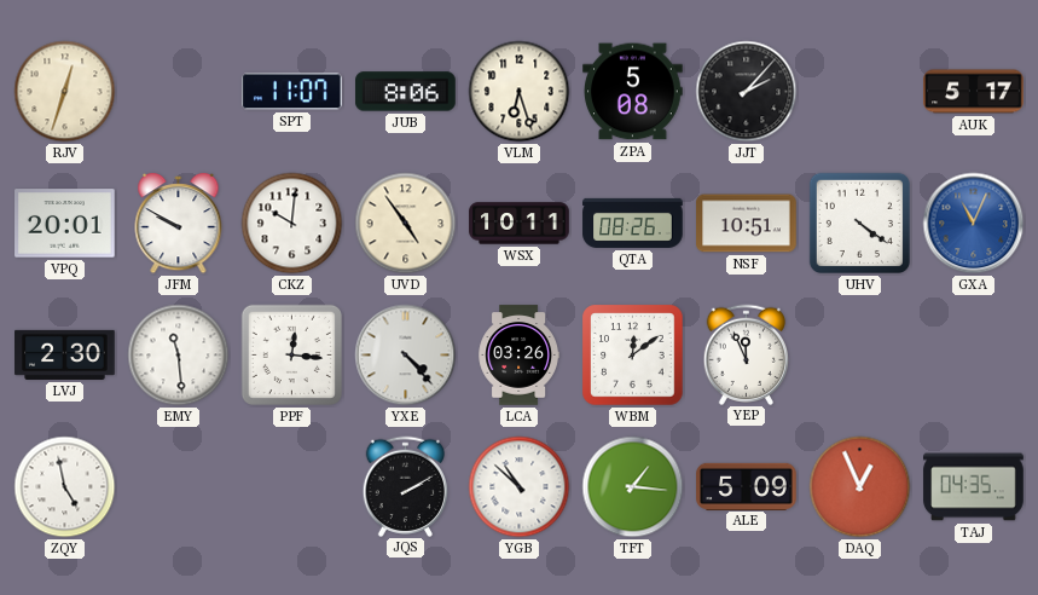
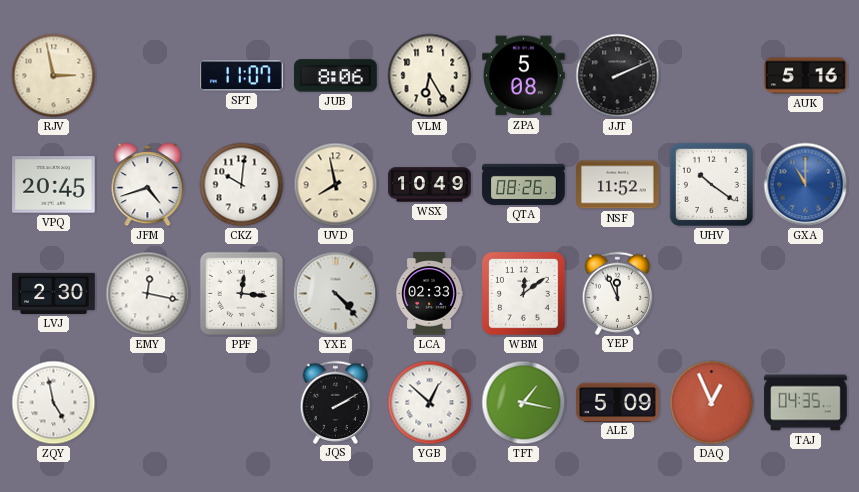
RJV: 12:33 -> 2:58 (54, 76)
VLM: 6:27 -> 6:25 (430, 76)
JJT: 2:07 -> 2:11 (618, 76)
AUK: 5:17 -> 5:16 (806, 76)
VPQ: 20:01 -> 20:45 (54, 185)
JFM: 9:50 -> 4:42 (148, 186)
UVD: 4:54 -> 7:58 (336, 185)
WSX: 10:11 -> 10:49 (430, 185)
NSF: 10:51 -> 11:52 (618, 185)
UHV: 4:21 -> 10:21 (711, 184)
GXA: 11:04 -> 11:00 (806, 185)
EMY: 11:29 -> 12:17 (148, 294)
LCA: 03:26 -> 02:33 (429, 294)
YGB: 10:52 -> 12:52 (430, 403)
TFT: 1:16 -> 1:17 (524, 403)
